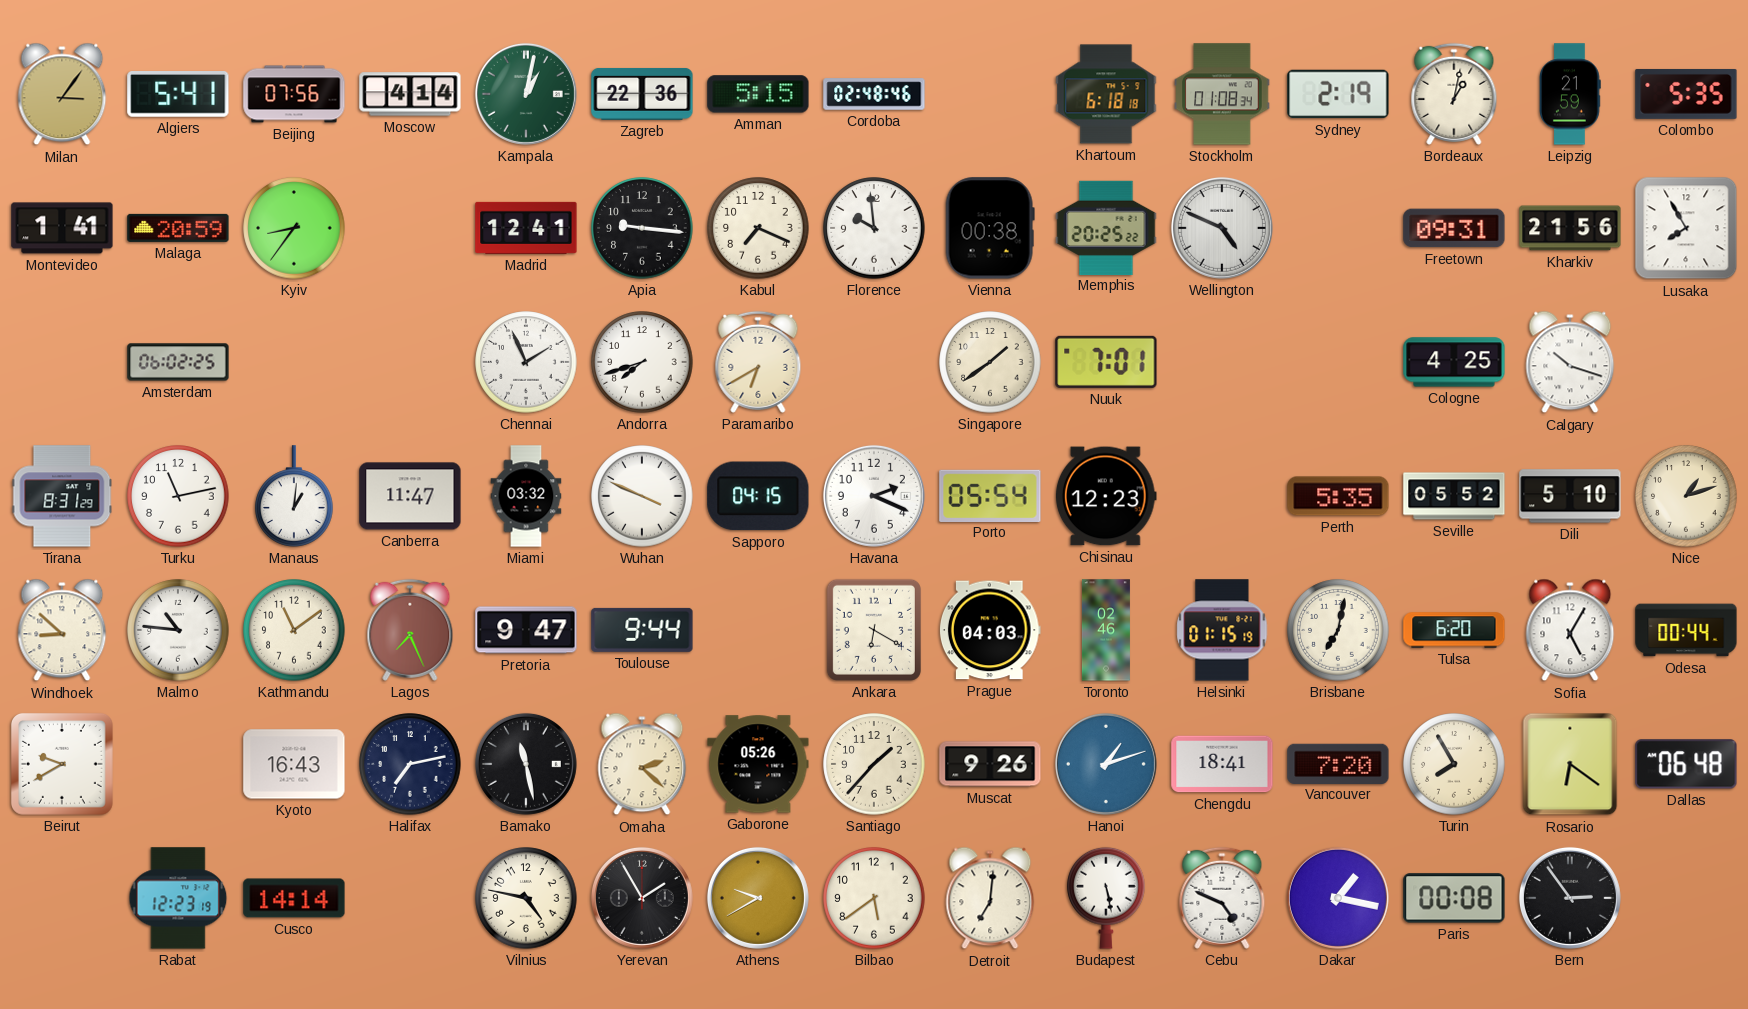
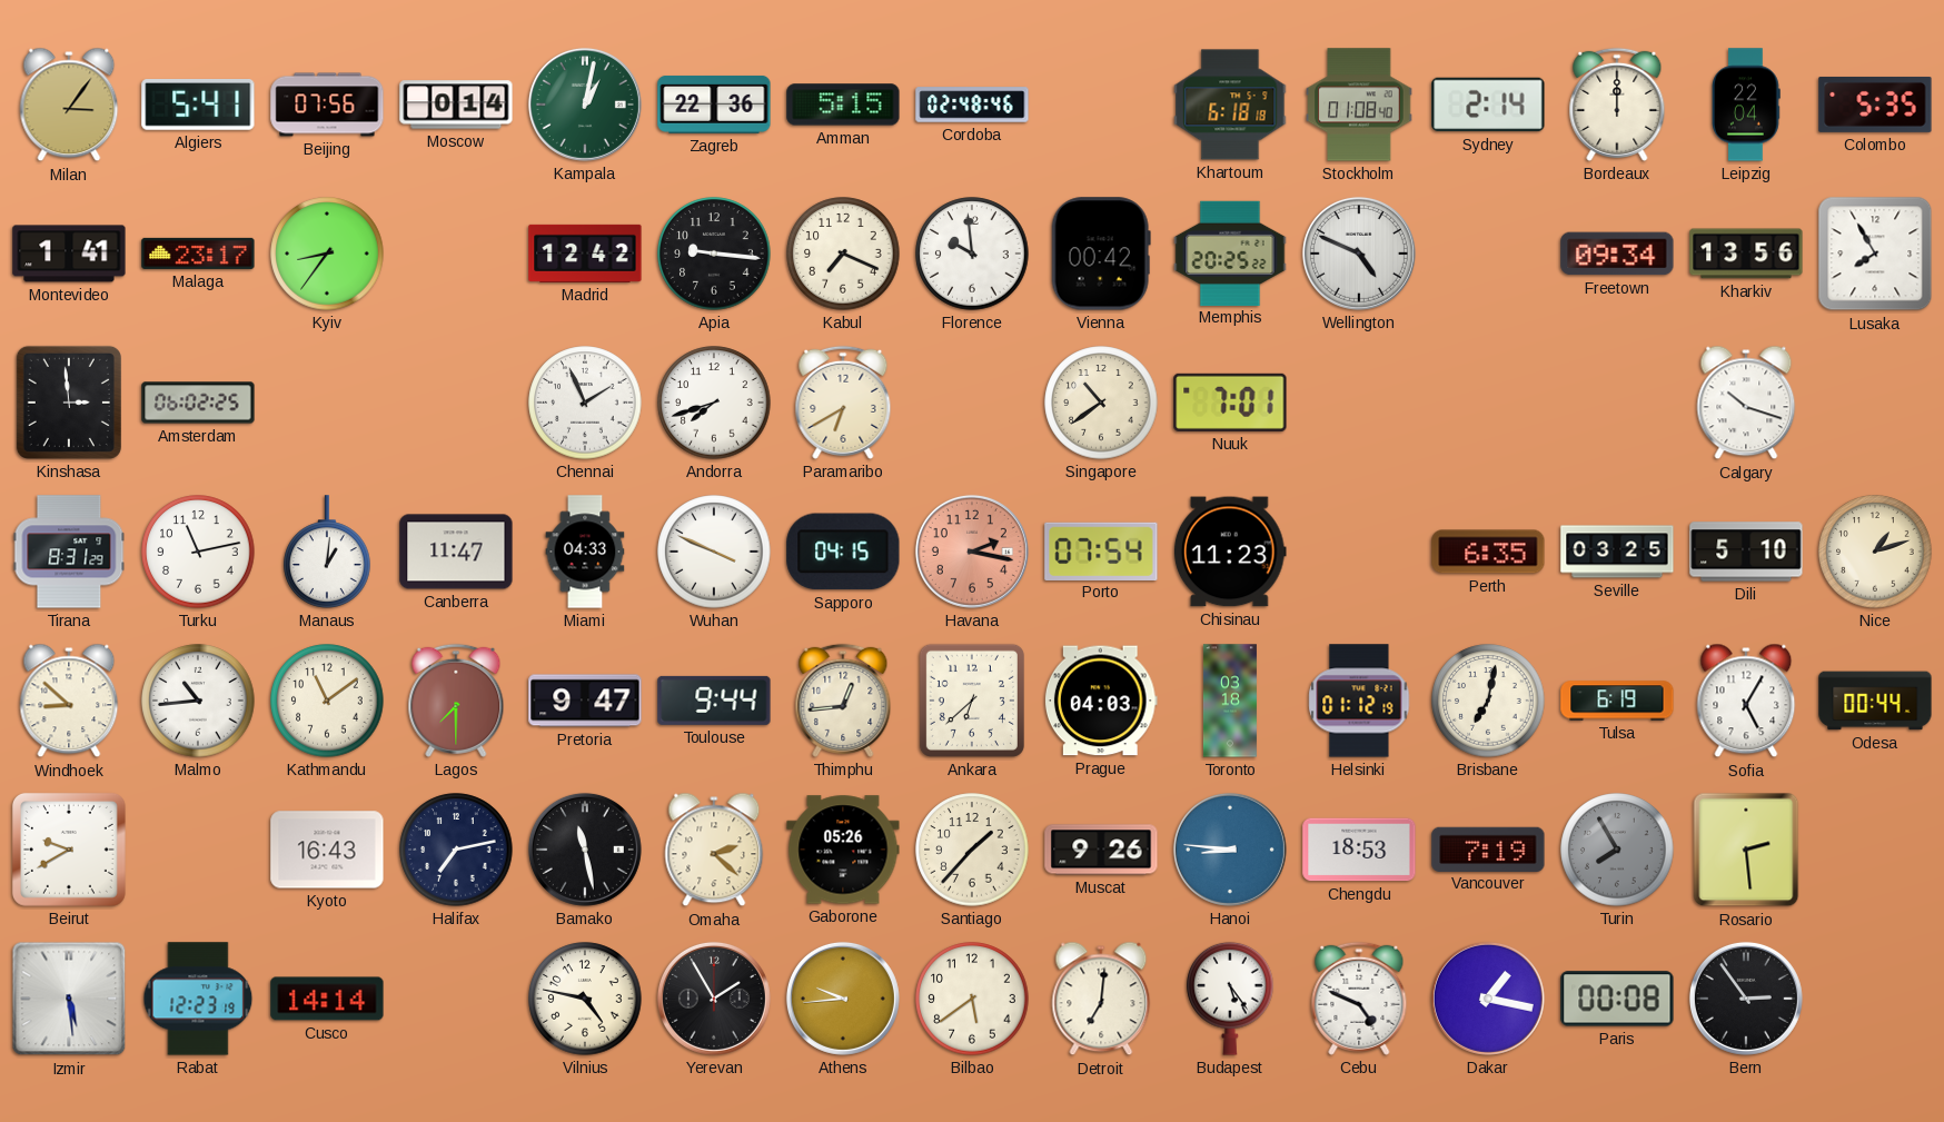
Moscow: 4:14 -> 0:14 (456, 105)
Stockholm: 01:08:34 -> 01:08:40 (1359, 105)
Sydney: 2:19 -> 2:14 (1488, 105)
Bordeaux: 1:02 -> 12:00 (1617, 105)
Leipzig: 21:59 -> 22:04 (1747, 105)
Malaga: 20:59 -> 23:17 (198, 254)
Madrid: 12:41 -> 12:42 (585, 254)
Vienna: 00:38 -> 00:42 (1101, 254)
Freetown: 09:31 -> 09:34 (1617, 254)
Kharkiv: 21:56 -> 13:56 (1746, 254)
Kinshasa: none -> 2:59 (69, 403)
Singapore: 1:39 -> 10:39 (1101, 403)
Cologne: 4:25 -> none (1454, 362)
Miami: 03:32 -> 04:33 (585, 552)
Havana: 2:19 -> 2:17 (972, 552)
Havana dial: white -> salmon (972, 552)
Porto: 05:54 -> 07:54 (1101, 550)
Chisinau: 12:23 -> 11:23 (1230, 552)
Perth: 5:35 -> 6:35 (1488, 552)
Seville: 05:52 -> 03:25 (1617, 552)
Malmo: 10:46 -> 10:44 (198, 701)
Lagos: 7:26 -> 7:30 (456, 701)
Thimphu: none -> 12:44 (843, 701)
Ankara: 6:20 -> 6:38 (972, 701)
Toronto: 02:46 -> 03:18 (1230, 701)
Helsinki: 01:15 -> 01:12 (1359, 701)
Tulsa: 6:20 -> 6:19 (1617, 701)
Hanoi: 1:12 -> 8:46 (1230, 850)
Chengdu: 18:41 -> 18:53 (1359, 850)
Vancouver: 7:20 -> 7:19 (1488, 848)
Turin dial: cream -> grey (1617, 850)
Rosario: 6:21 -> 2:29 (1746, 850)
Dallas: 06:48 -> none (1686, 764)
Izmir: none -> 5:29 (69, 999)
Athens: 9:40 -> 9:44 (843, 999)
Budapest: 5:28 -> 5:24 (1230, 999)
